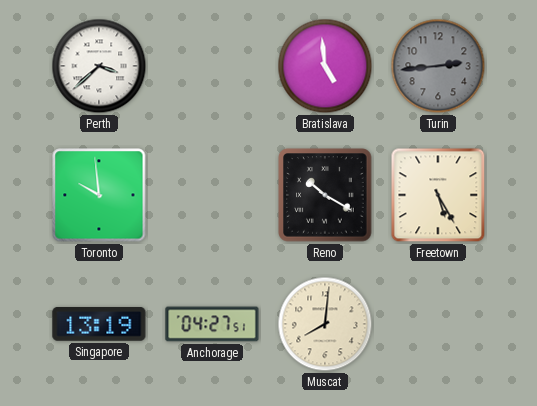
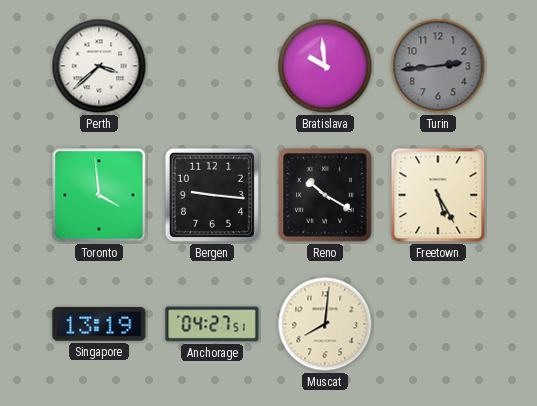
Bratislava: 4:59 -> 9:59 (325, 66)
Toronto: 9:59 -> 3:59 (99, 195)
Bergen: none -> 9:16 (212, 195)
